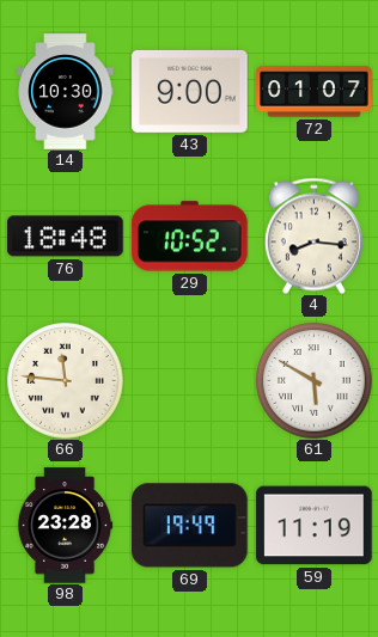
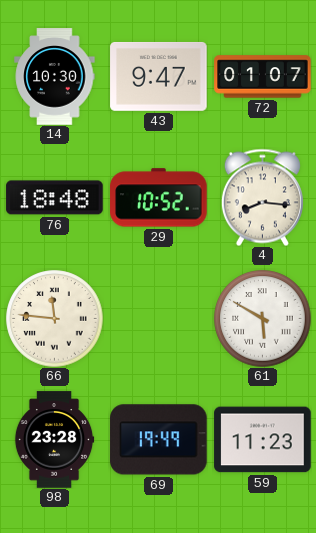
43: 9:00 -> 9:47 (159, 76)
59: 11:19 -> 11:23 (263, 440)
